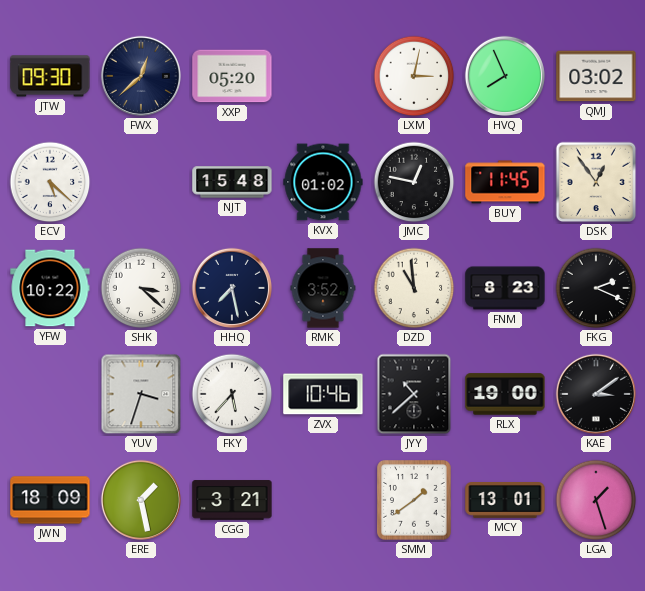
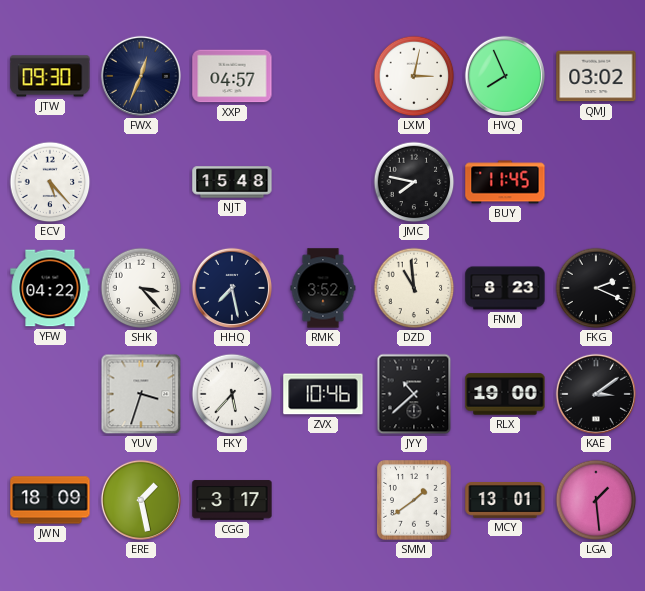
FWX: 12:38 -> 12:34 (141, 76)
XXP: 05:20 -> 04:57 (232, 76)
ECV: 5:22 -> 5:23 (50, 182)
KVX: 01:02 -> none (323, 182)
JMC: 12:47 -> 7:47 (414, 182)
DSK: 12:54 -> none (596, 182)
YFW: 10:22 -> 04:22 (50, 288)
SHK: 3:22 -> 3:23 (141, 288)
CGG: 3:21 -> 3:17 (232, 500)
LGA: 1:27 -> 1:29 (596, 500)
